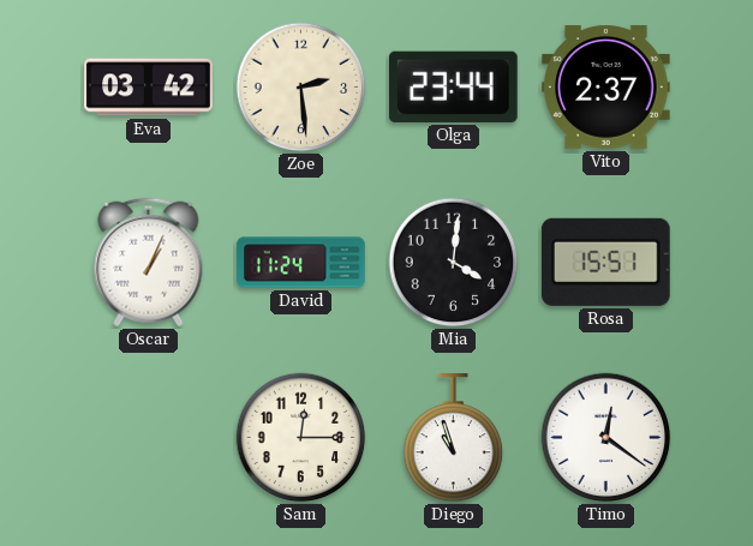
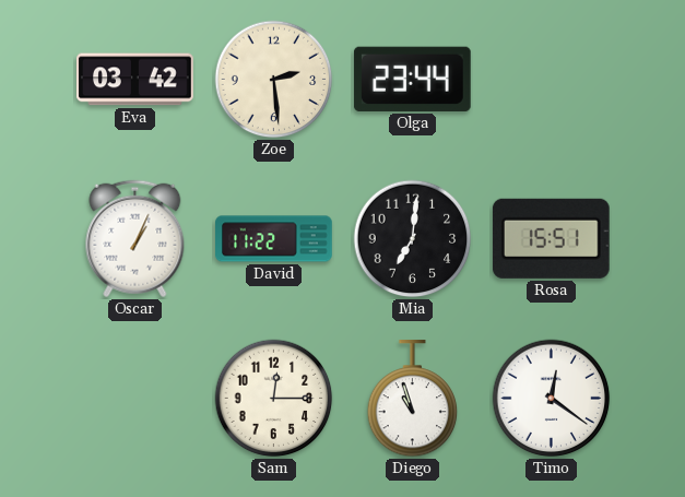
Vito: 2:37 -> none (606, 86)
David: 11:24 -> 11:22 (274, 239)
Mia: 4:01 -> 7:01 (413, 239)
